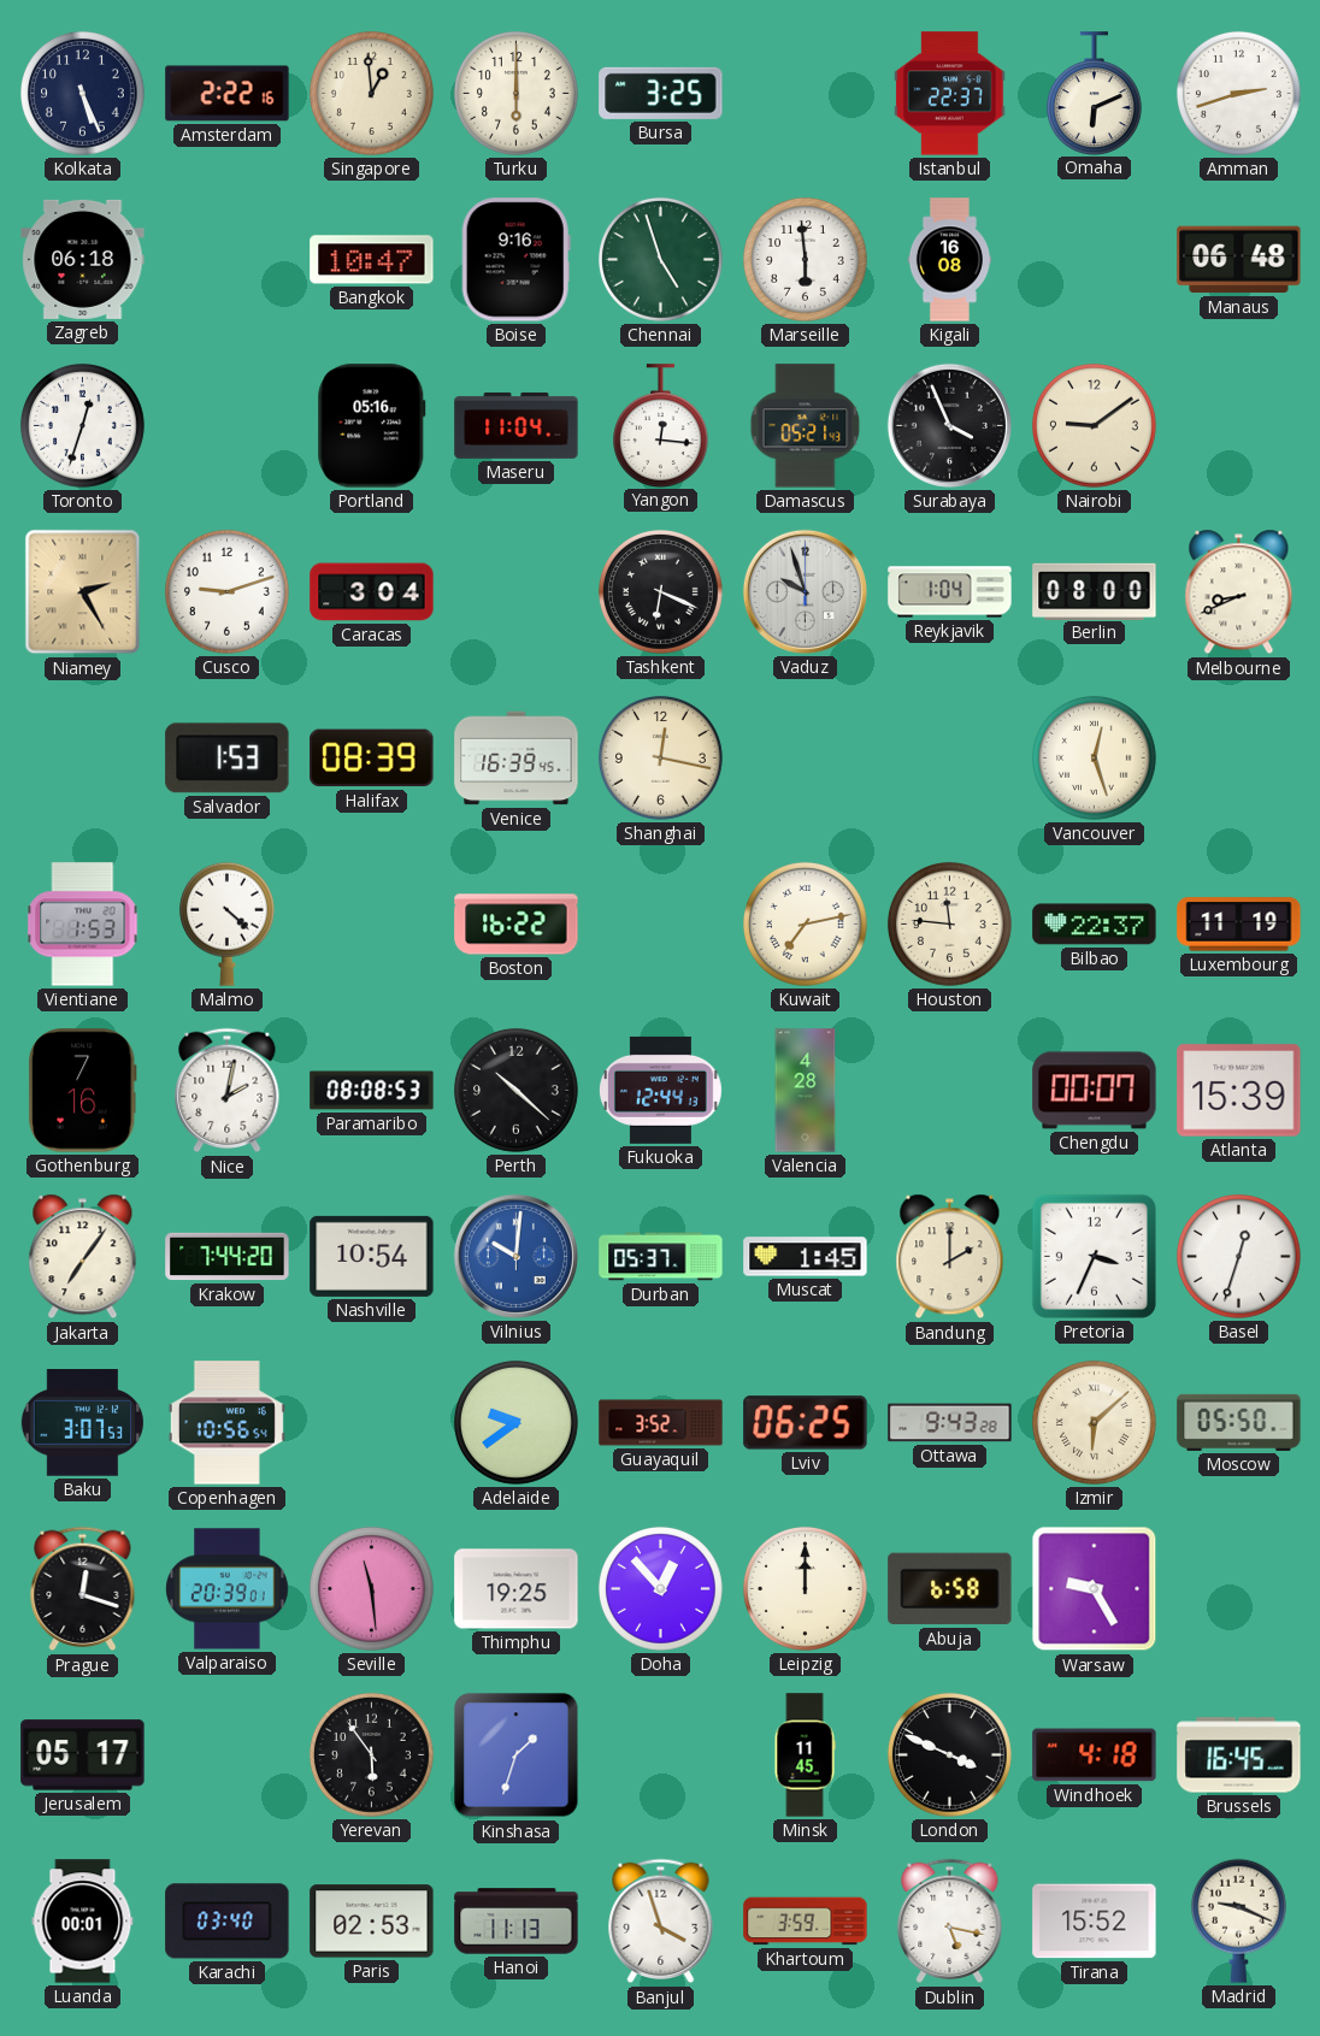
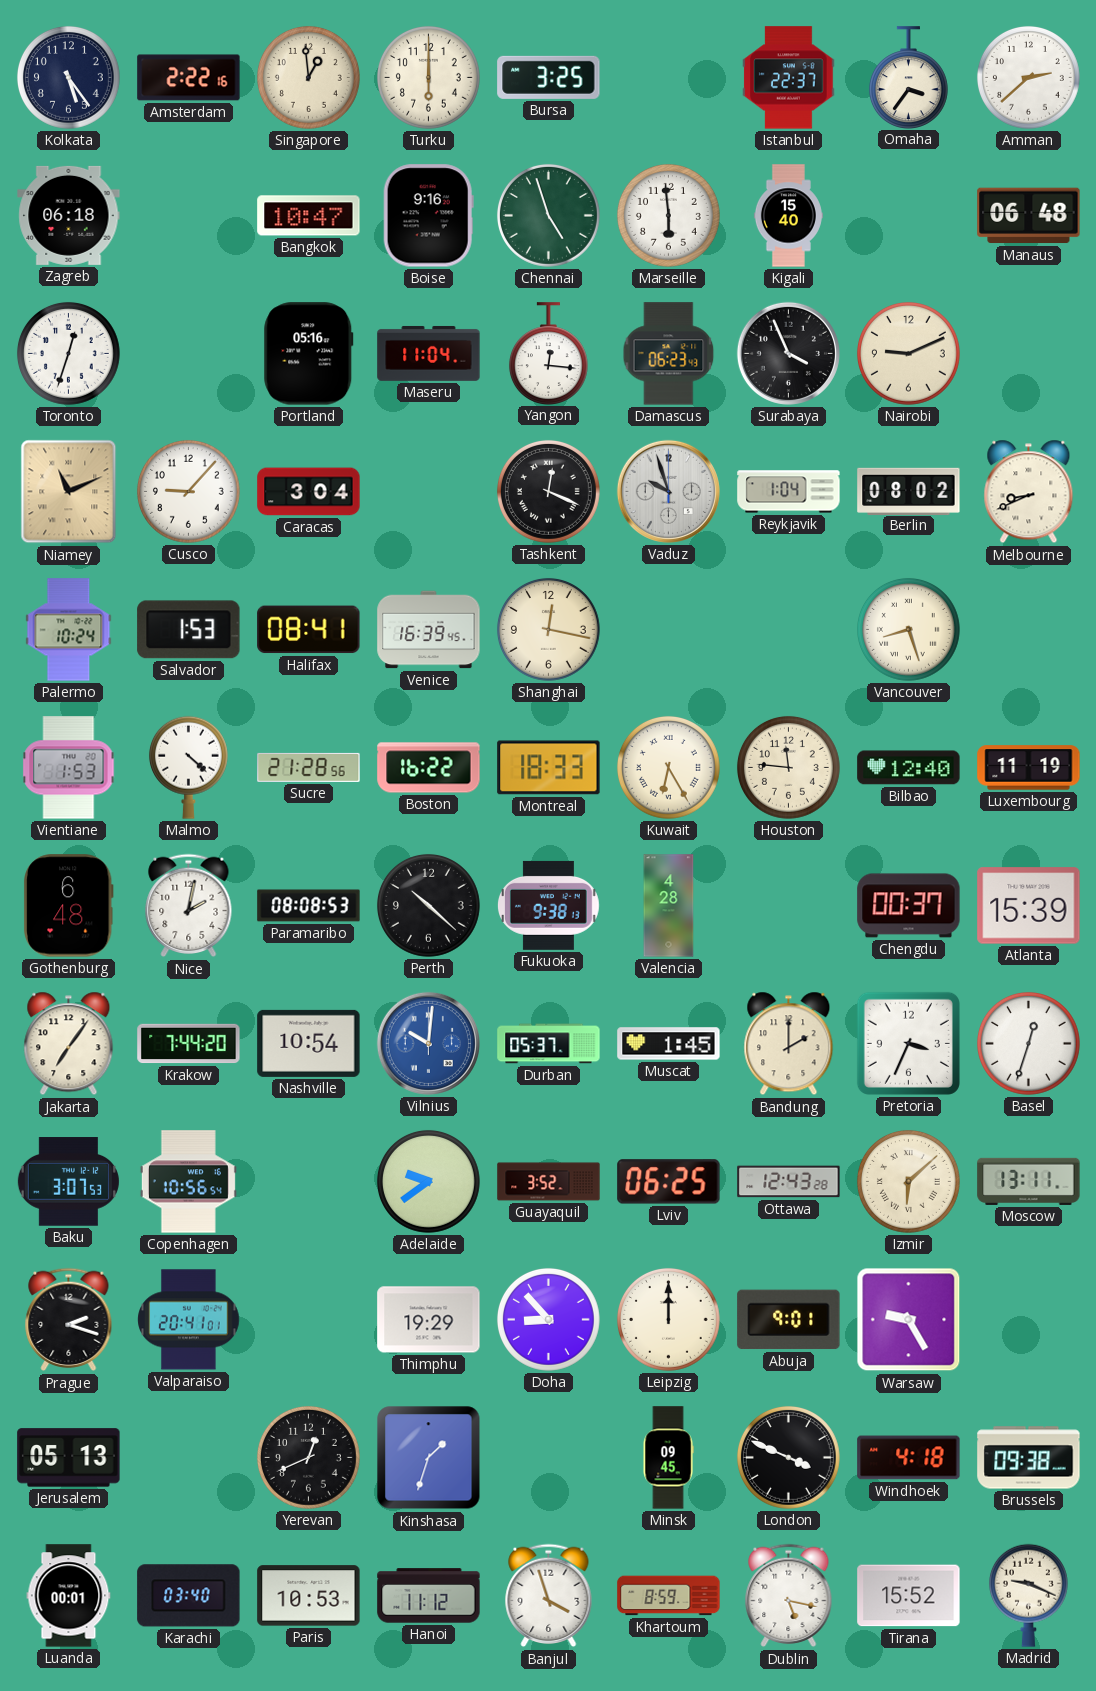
Kolkata: 5:26 -> 5:24 (68, 77)
Omaha: 6:11 -> 3:36 (908, 77)
Amman: 2:42 -> 2:38 (1028, 77)
Kigali: 16:08 -> 15:40 (788, 216)
Damascus: 05:21 -> 06:23 (669, 354)
Nairobi: 9:09 -> 9:11 (908, 353)
Niamey: 2:25 -> 11:11 (69, 492)
Cusco: 9:12 -> 9:07 (188, 491)
Tashkent: 6:19 -> 12:19 (548, 491)
Berlin: 08:00 -> 08:02 (909, 491)
Palermo: none -> 10:24 (69, 630)
Halifax: 08:39 -> 08:41 (309, 630)
Vancouver: 12:27 -> 8:27 (908, 629)
Sucre: none -> 21:28 (309, 767)
Montreal: none -> 18:33 (549, 768)
Kuwait: 7:13 -> 6:25 (668, 767)
Bilbao: 22:37 -> 12:40 (909, 768)
Gothenburg: 7:16 -> 6:48 (68, 906)
Fukuoka: 12:44 -> 9:38 (548, 905)
Chengdu: 00:07 -> 00:37 (909, 906)
Ottawa: 9:43 -> 12:43 (789, 1182)
Moscow: 05:50 -> 13:11 (1029, 1181)
Prague: 12:18 -> 2:18 (69, 1320)
Valparaiso: 20:39 -> 20:41 (189, 1320)
Seville: 11:29 -> none (371, 1588)
Thimphu: 19:25 -> 19:29 (429, 1320)
Doha: 12:53 -> 8:53 (548, 1319)
Abuja: 6:58 -> 9:01 (789, 1320)
Jerusalem: 05:17 -> 05:13 (69, 1458)
Yerevan: 5:54 -> 12:41 (308, 1457)
Minsk: 11:45 -> 09:45 (668, 1458)
Brussels: 16:45 -> 09:38 (1029, 1458)
Paris: 02:53 -> 10:53 (309, 1596)
Hanoi: 11:13 -> 11:12 (429, 1596)
Khartoum: 3:59 -> 8:59 (669, 1596)
